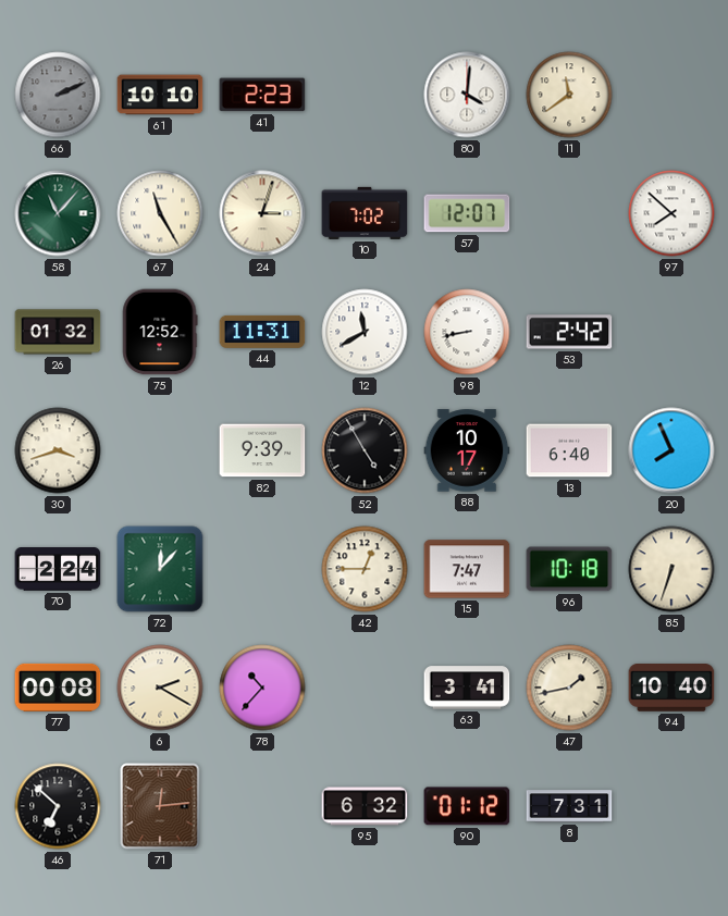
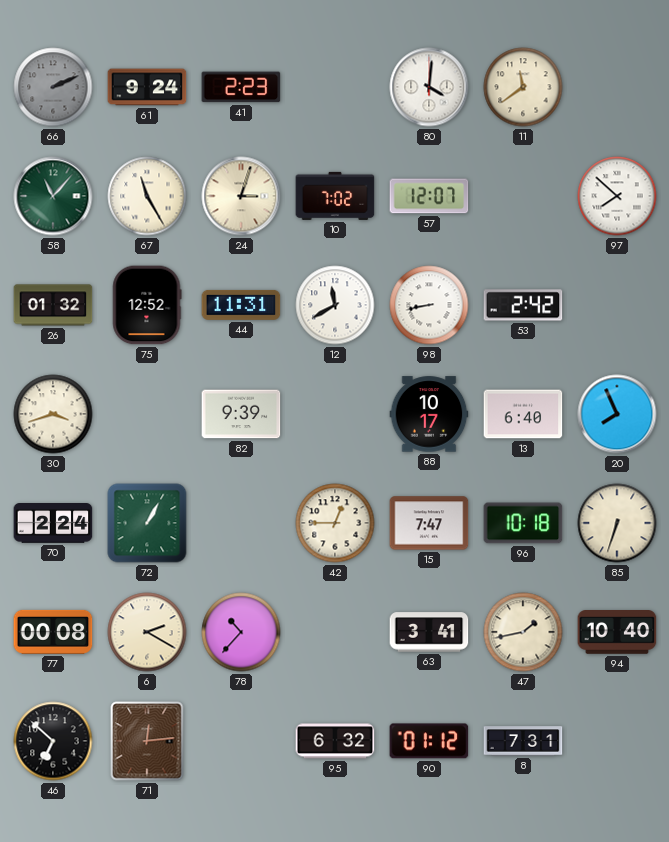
61: 10:10 -> 9:24 (147, 87)
52: 4:55 -> none (365, 450)
72: 12:07 -> 1:05 (147, 523)
